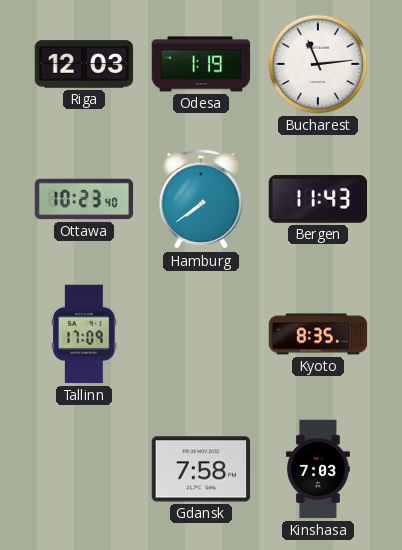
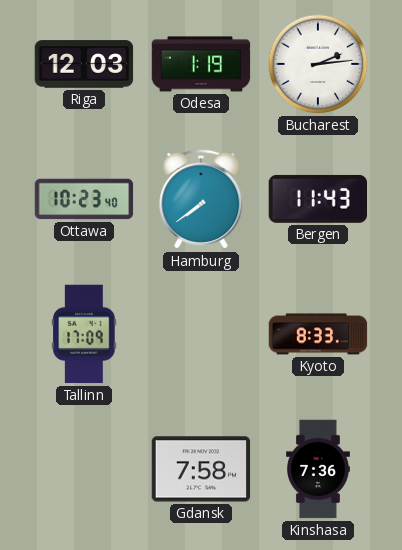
Bucharest: 11:14 -> 2:14 (318, 64)
Kyoto: 8:35 -> 8:33 (318, 334)
Kinshasa: 7:03 -> 7:36 (319, 469)
